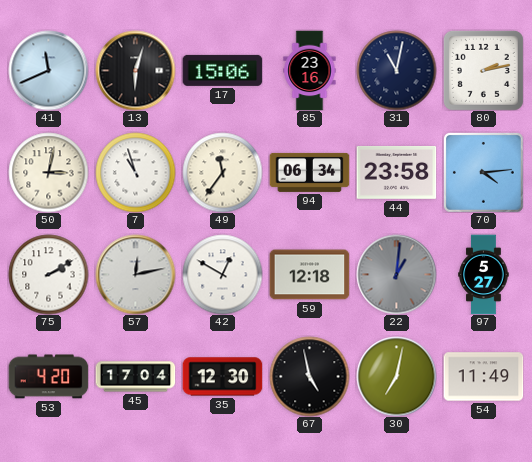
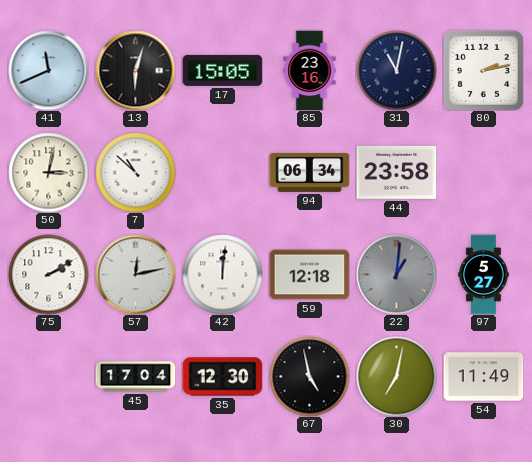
17: 15:06 -> 15:05 (222, 70)
7: 10:57 -> 10:52 (135, 172)
49: 11:36 -> none (222, 172)
70: 4:14 -> none (483, 172)
42: 12:50 -> 12:01 (222, 274)
53: 4:20 -> none (48, 377)
